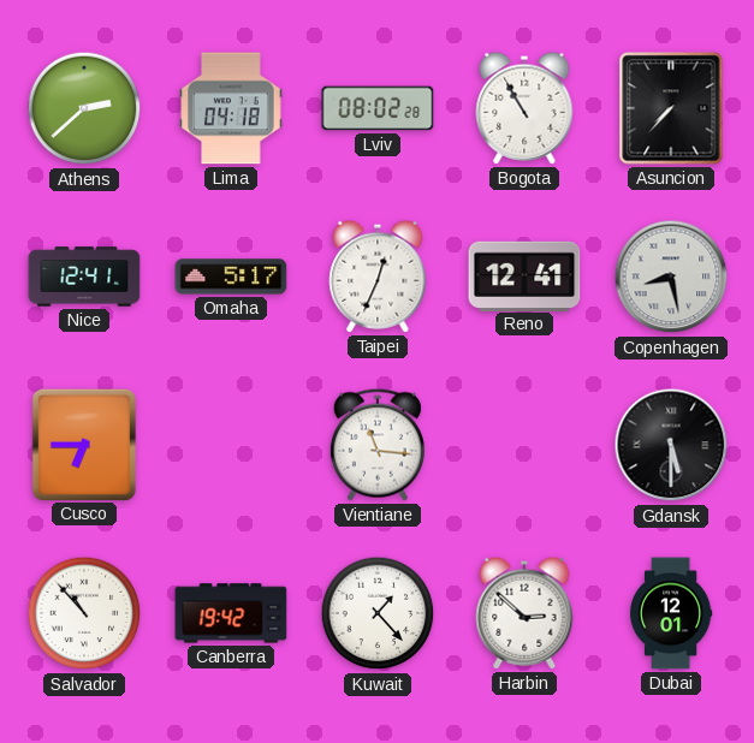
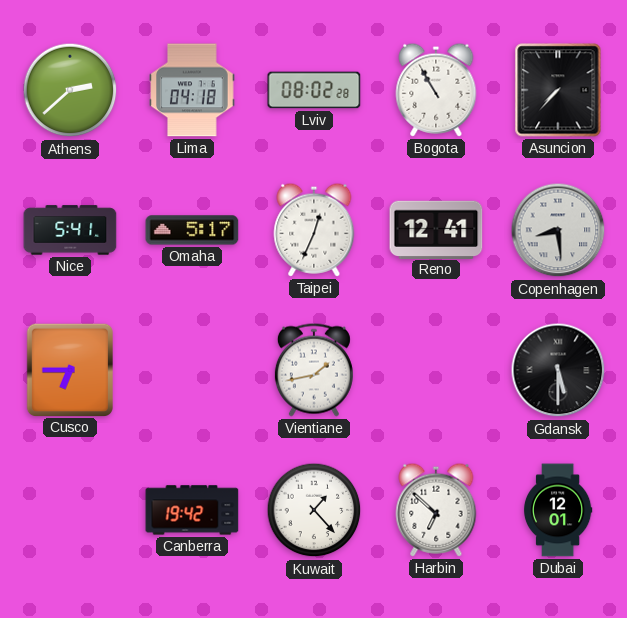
Nice: 12:41 -> 5:41 (70, 230)
Copenhagen: 8:28 -> 8:29 (558, 230)
Vientiane: 11:16 -> 1:43 (314, 370)
Salvador: 10:53 -> none (84, 613)
Harbin: 2:52 -> 6:52 (436, 510)
